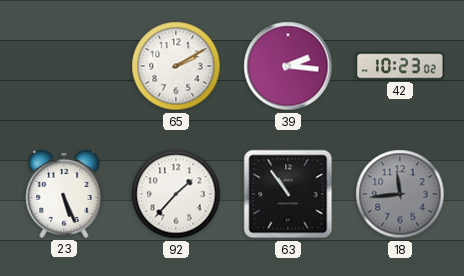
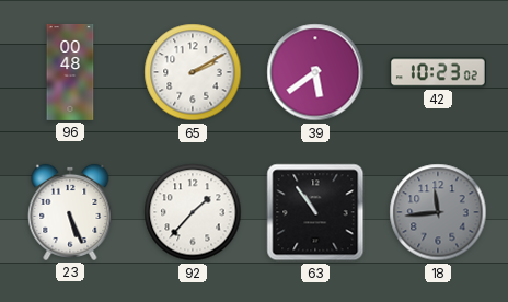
96: none -> 00:48 (70, 72)
39: 2:16 -> 5:39 (315, 72)
